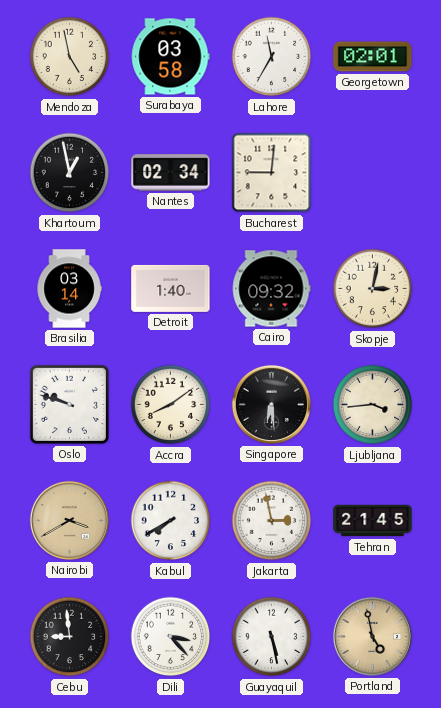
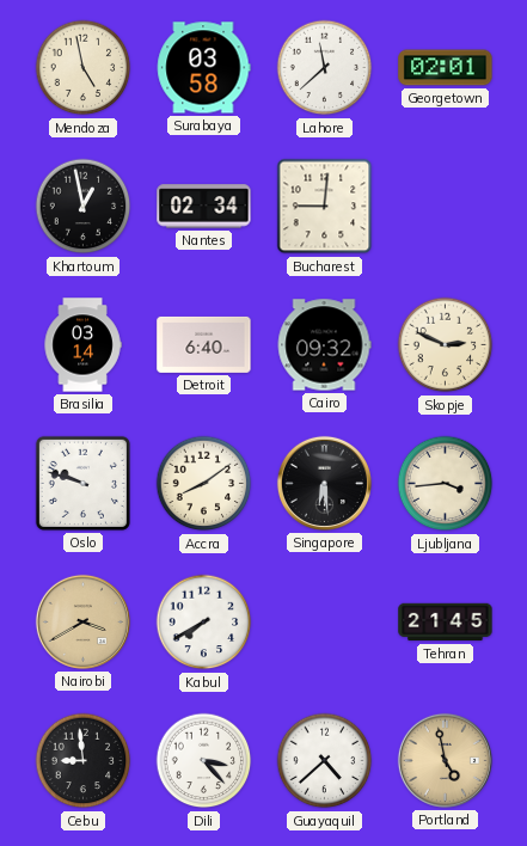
Lahore: 11:35 -> 11:38 (325, 68)
Detroit: 1:40 -> 6:40 (204, 344)
Skopje: 3:02 -> 2:49 (446, 345)
Jakarta: 2:58 -> none (272, 521)
Guayaquil: 5:28 -> 4:38 (325, 761)
